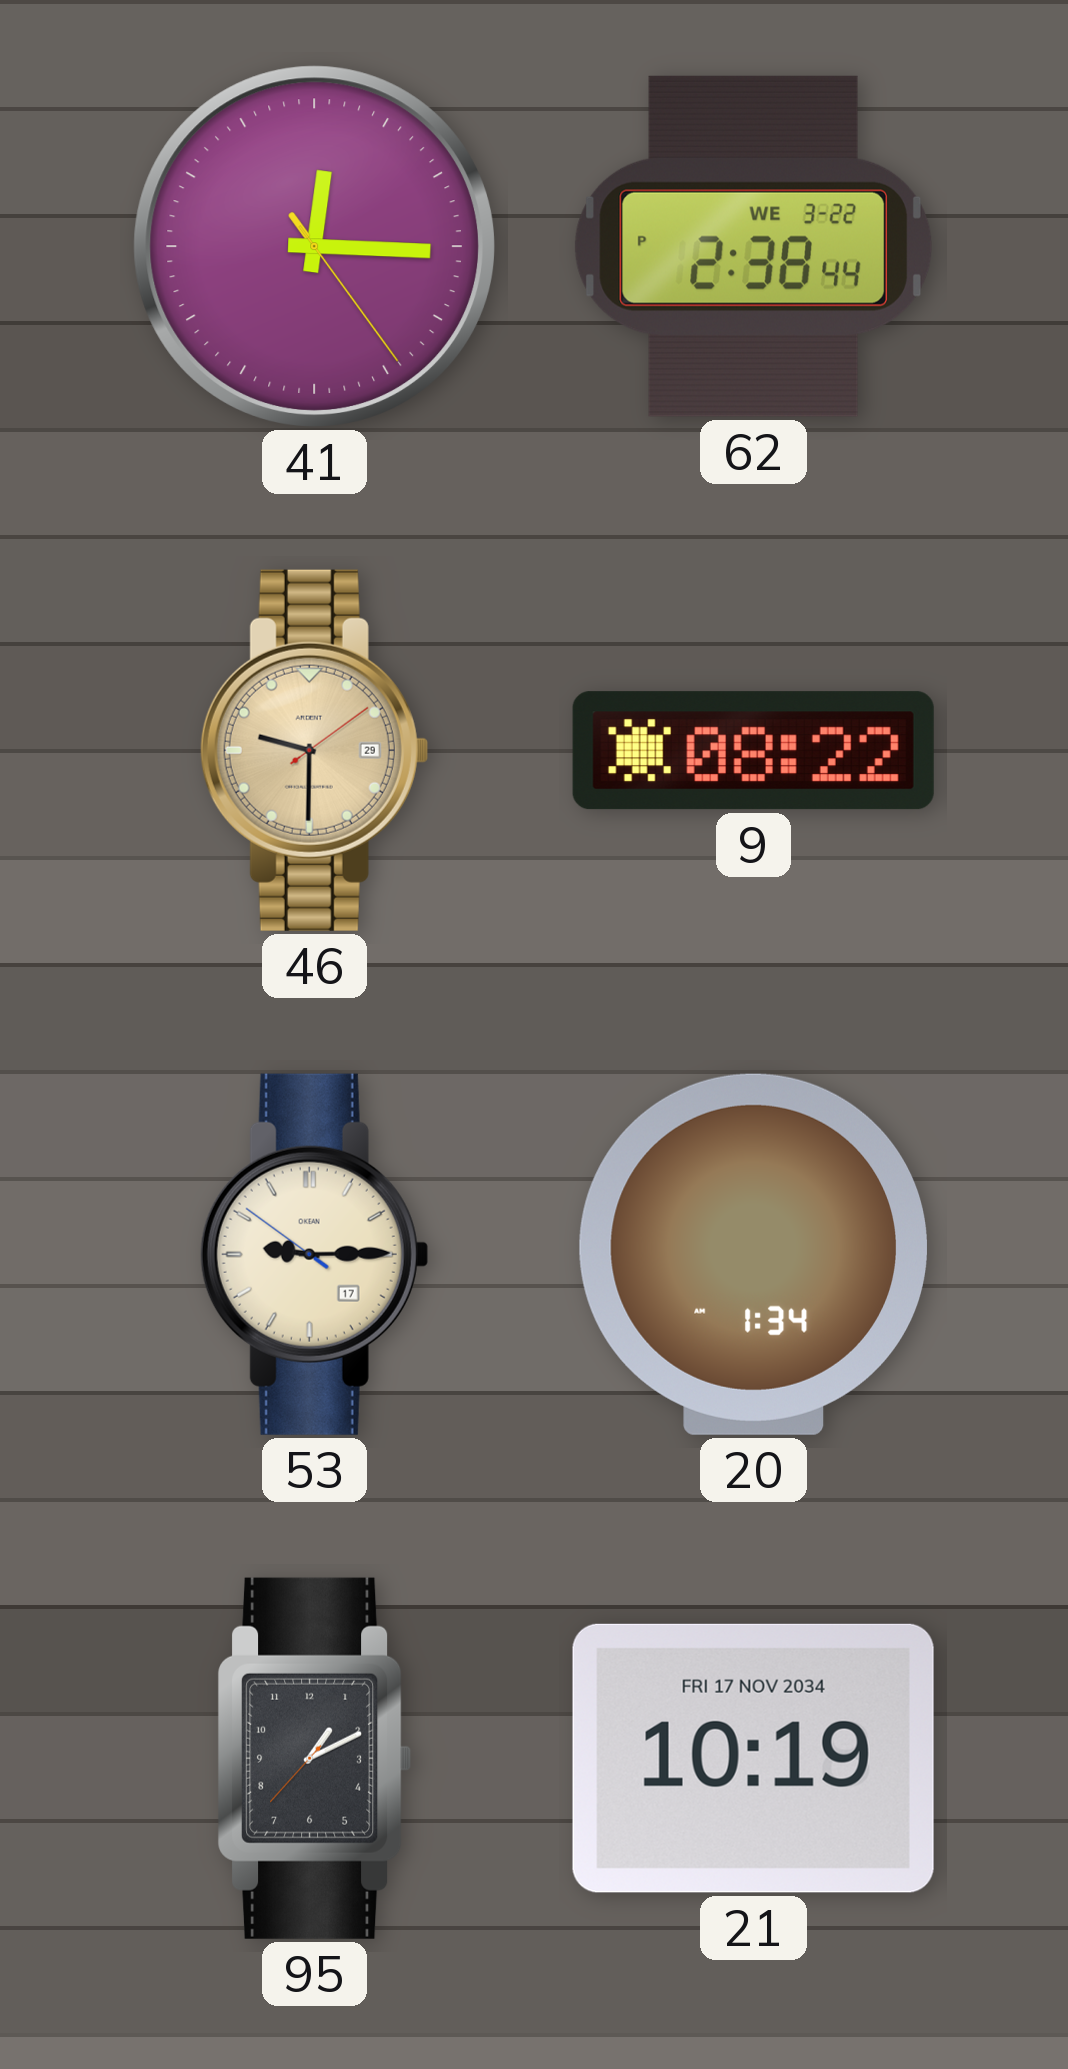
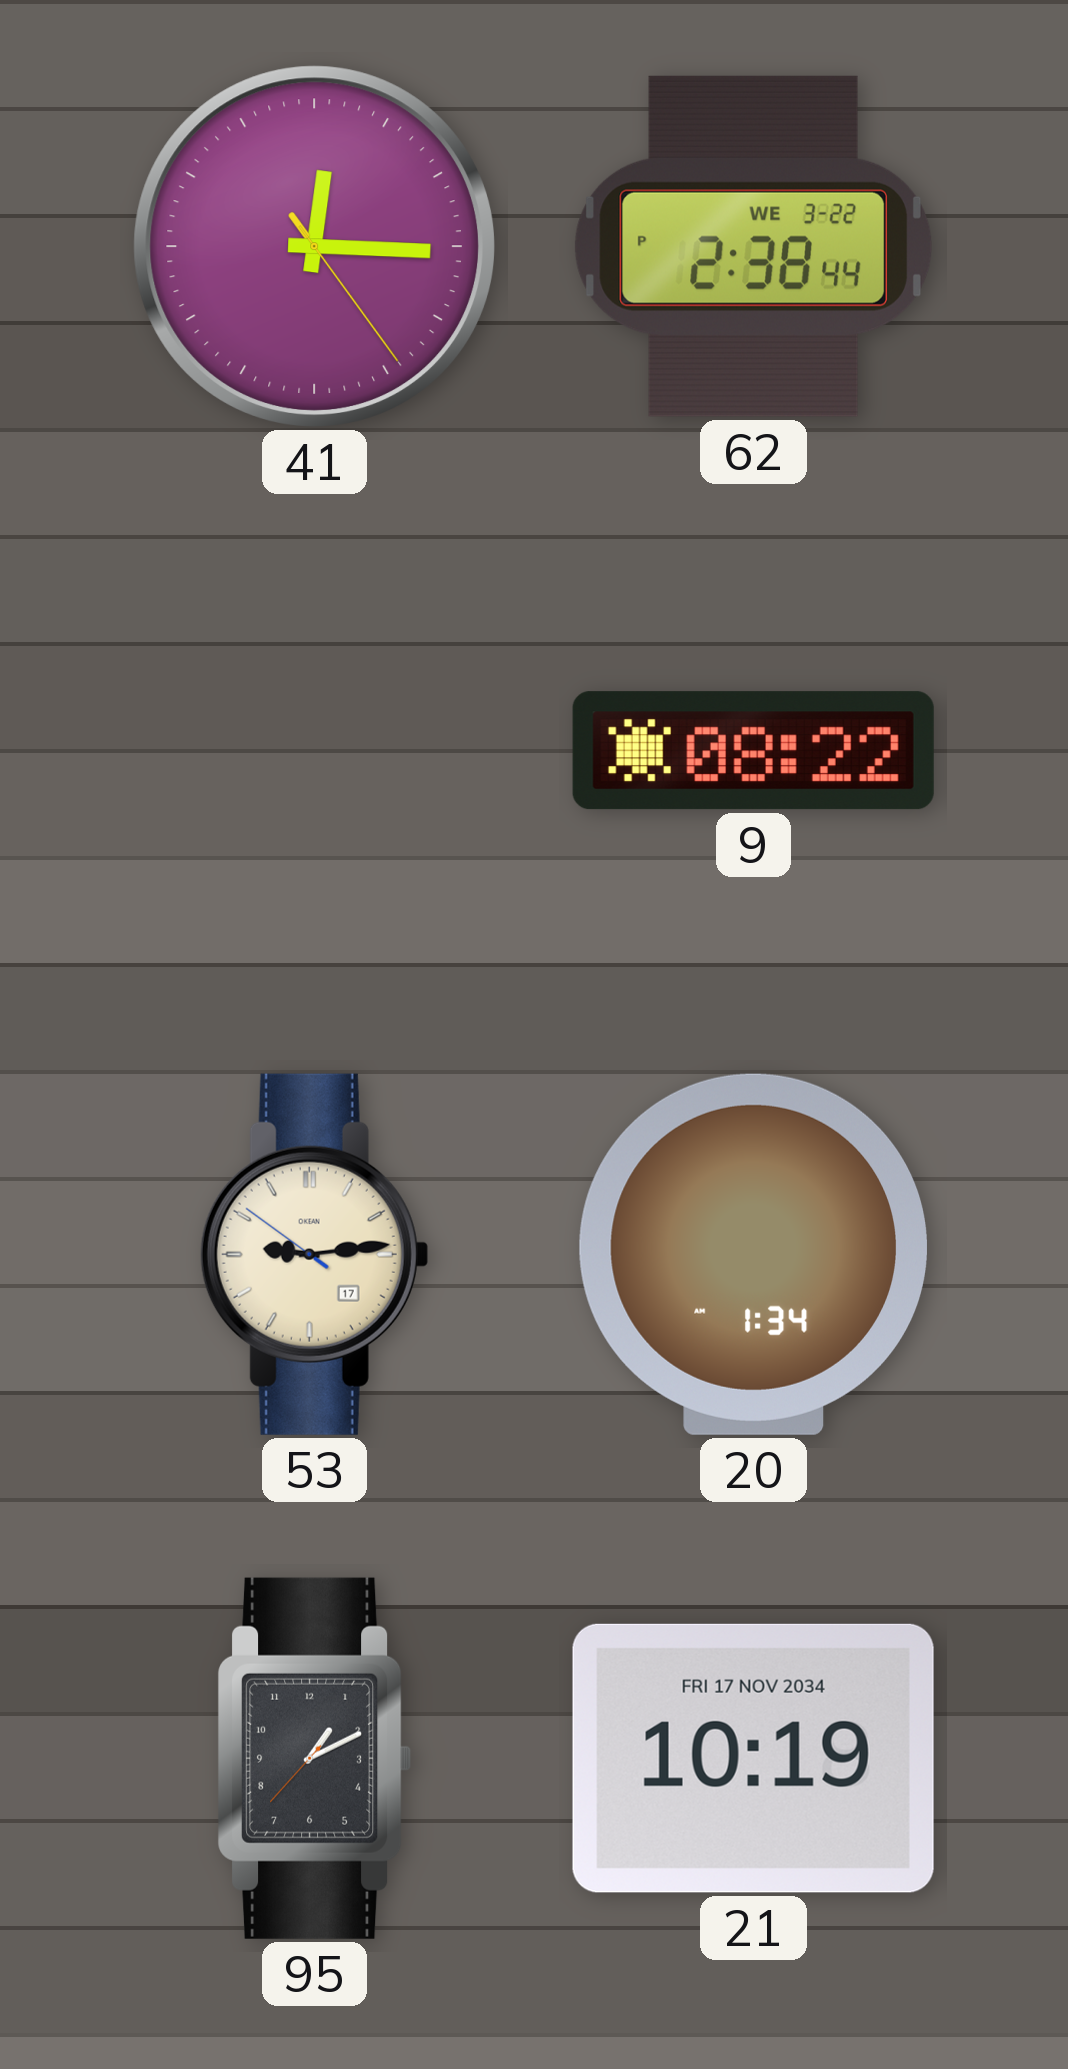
46: 9:30 -> none (314, 750)
53: 9:14 -> 9:13 (314, 1254)
